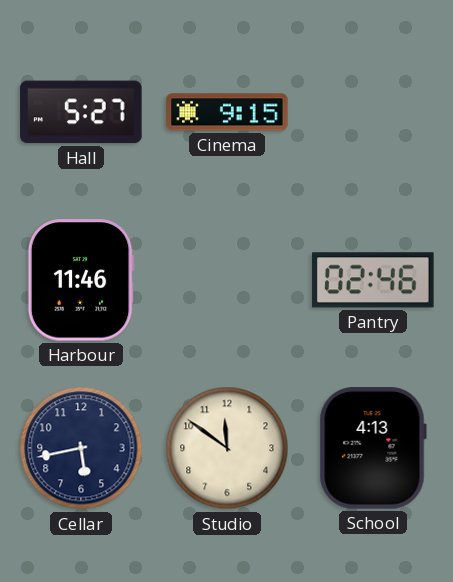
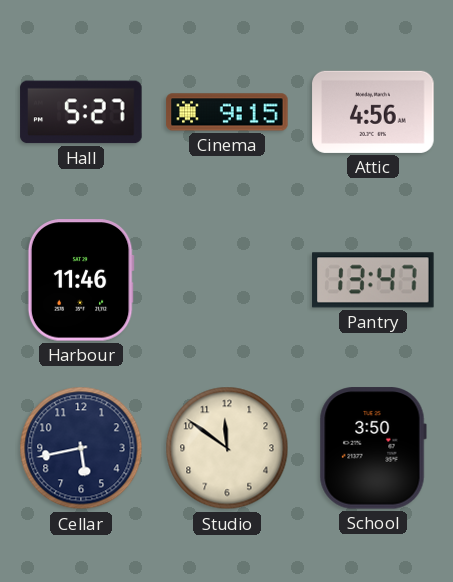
Attic: none -> 4:56 (373, 112)
Pantry: 02:46 -> 13:47 (373, 280)
School: 4:13 -> 3:50 (373, 448)
